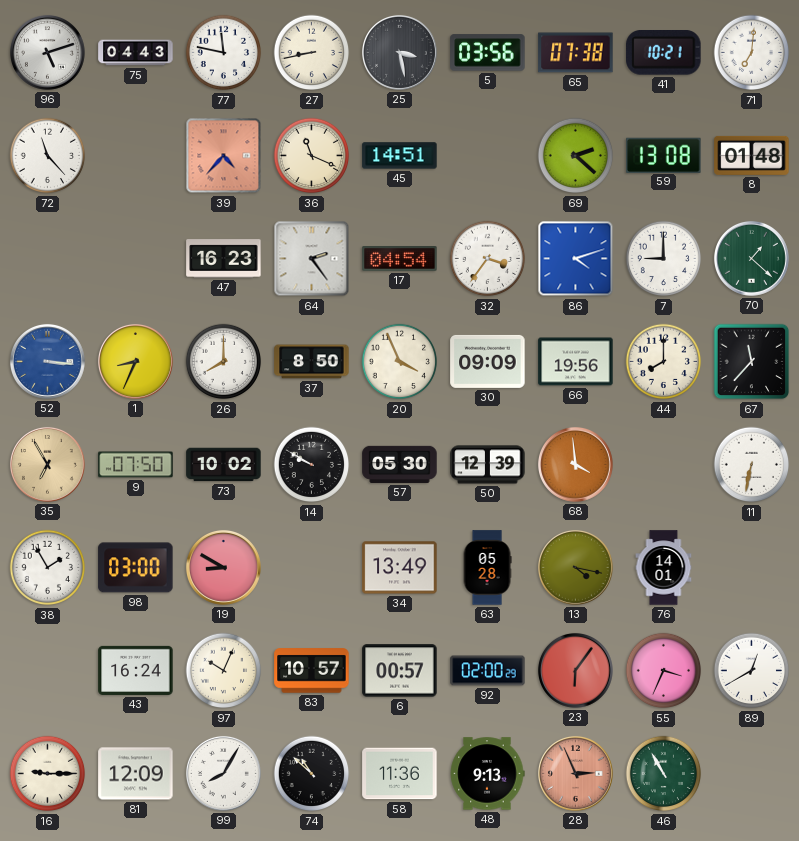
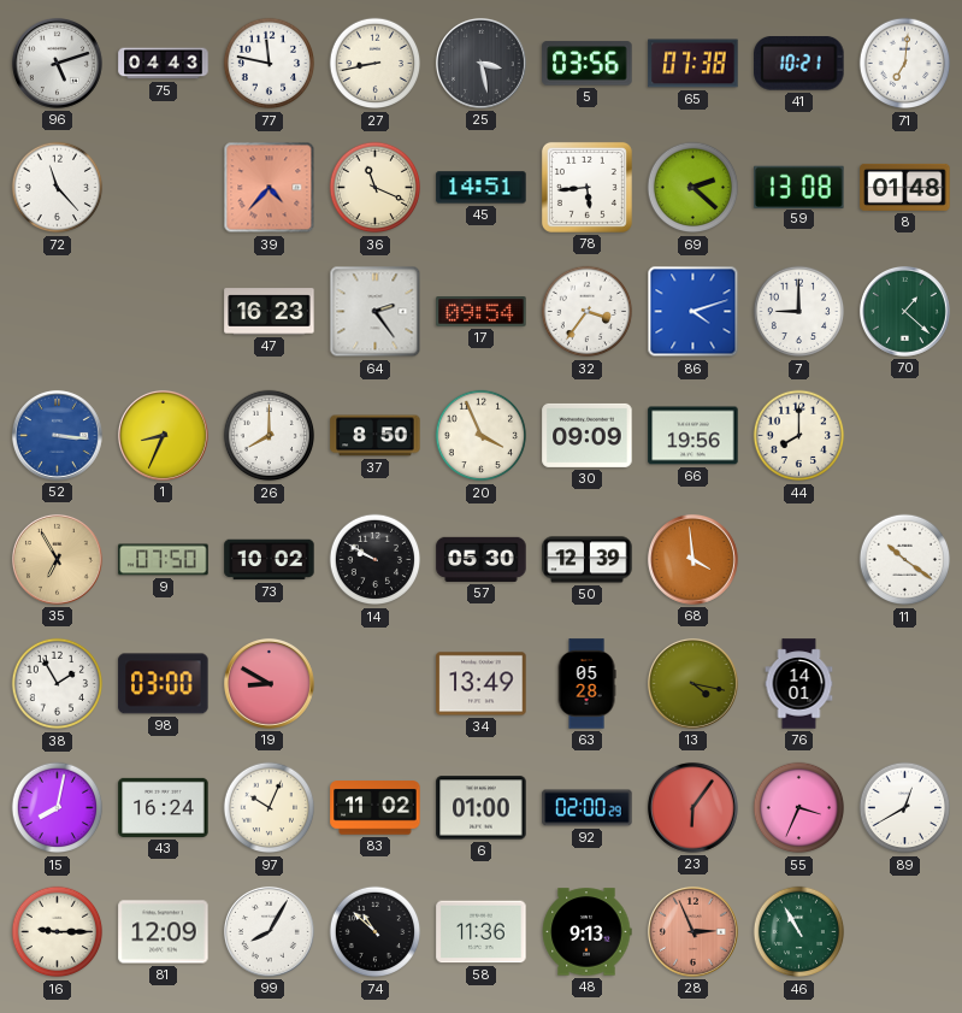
78: none -> 5:44 (586, 187)
17: 04:54 -> 09:54 (482, 312)
67: 11:37 -> none (752, 362)
11: 6:32 -> 10:21 (905, 560)
15: none -> 8:02 (58, 808)
83: 10:57 -> 11:02 (376, 808)
6: 00:57 -> 01:00 (482, 808)
